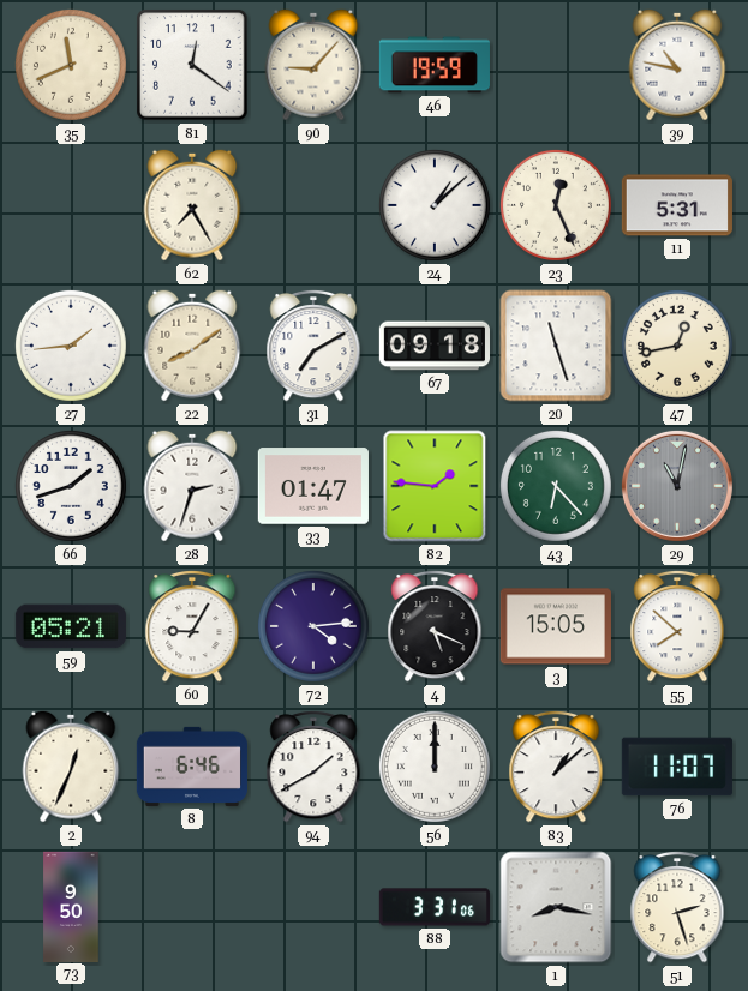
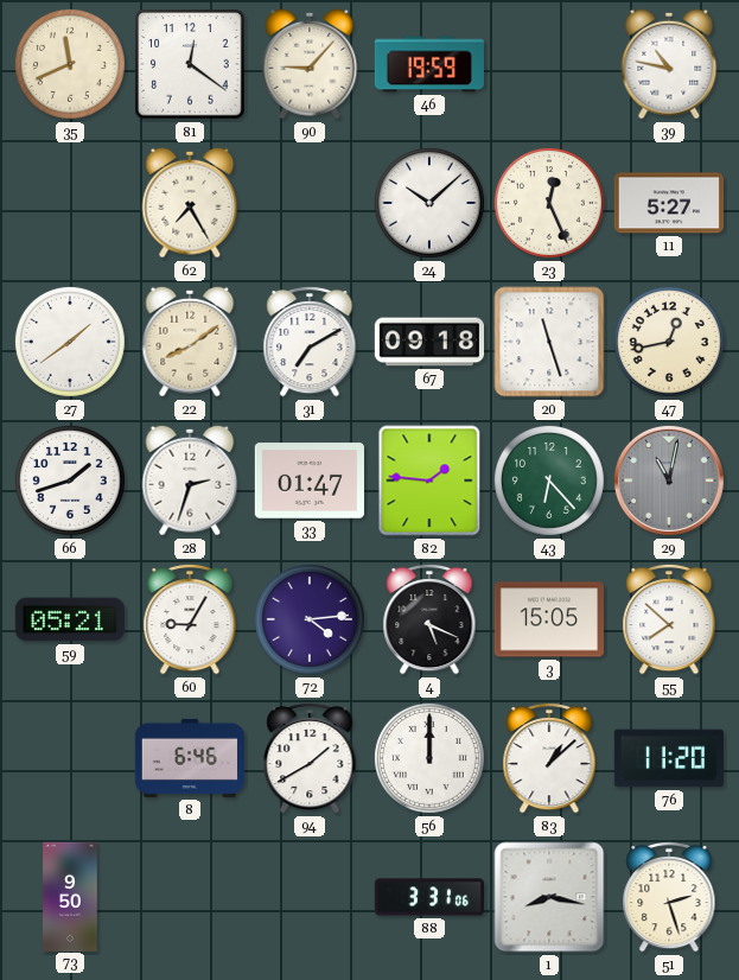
24: 1:08 -> 10:08 (429, 203)
11: 5:31 -> 5:27 (669, 203)
27: 1:44 -> 1:39 (70, 342)
2: 12:34 -> none (71, 767)
76: 11:07 -> 11:20 (669, 758)
